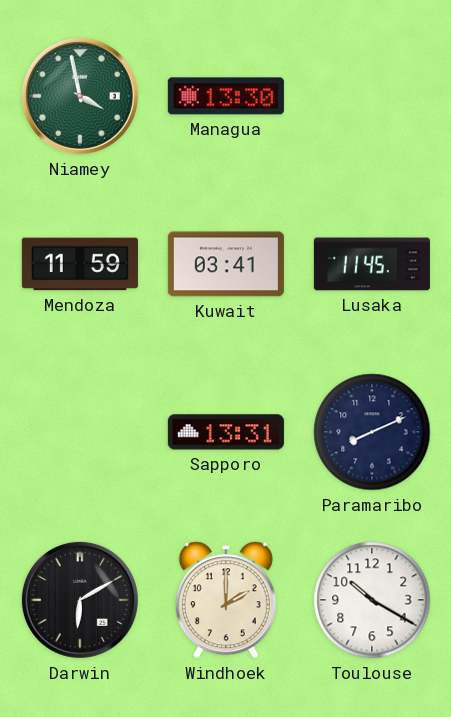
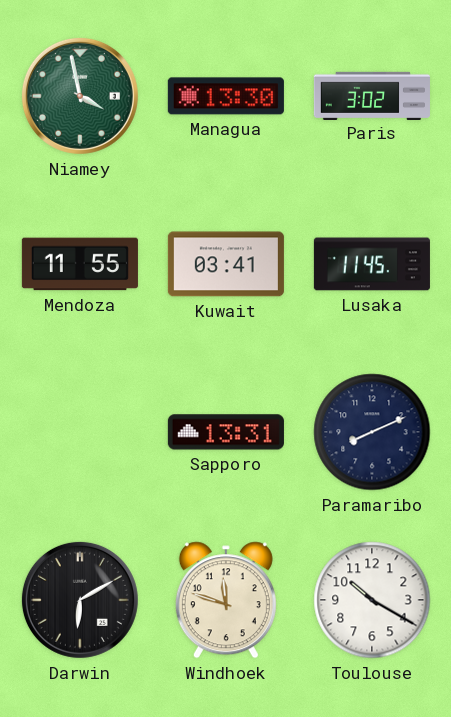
Paris: none -> 3:02 (372, 95)
Mendoza: 11:59 -> 11:55 (80, 264)
Windhoek: 2:00 -> 11:48 (226, 600)
